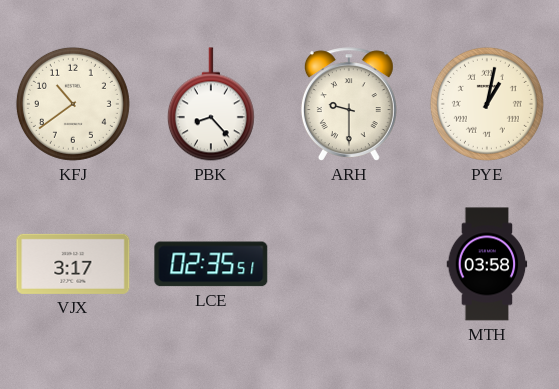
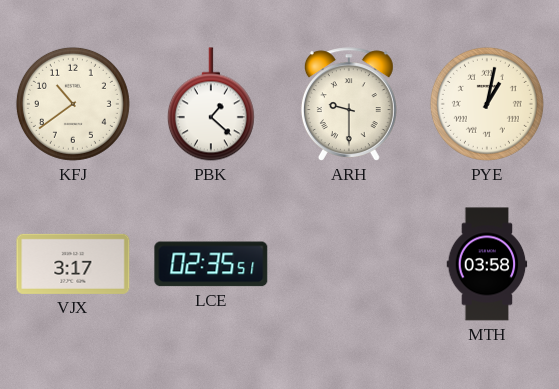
PBK: 8:23 -> 1:22 (211, 104)
